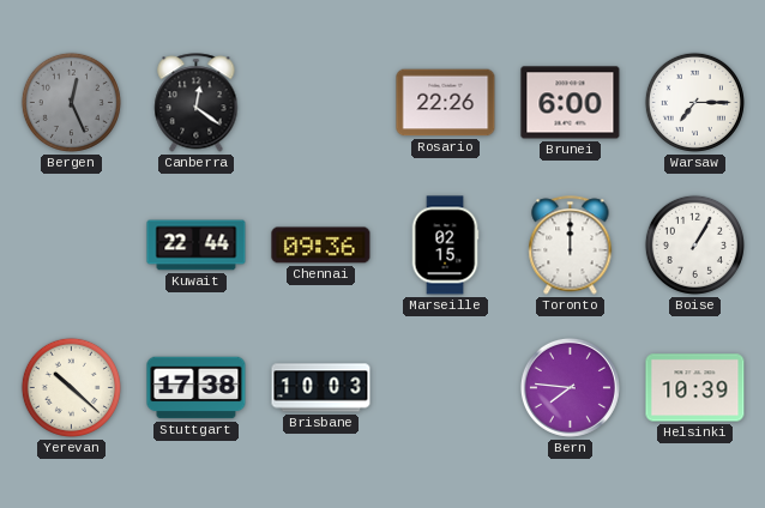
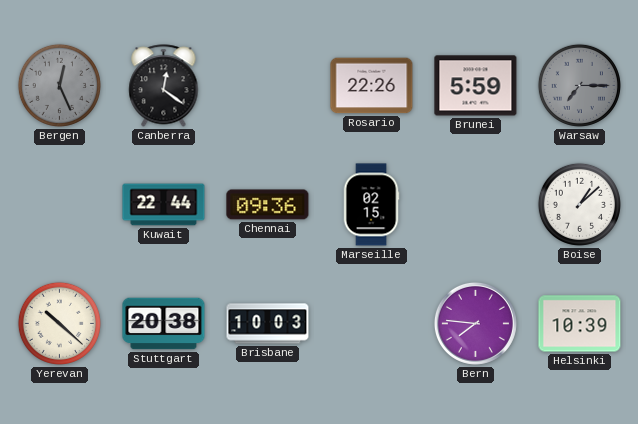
Brunei: 6:00 -> 5:59 (476, 86)
Warsaw dial: white -> grey (579, 85)
Toronto: 12:00 -> none (571, 246)
Boise: 1:05 -> 1:08 (579, 204)
Stuttgart: 17:38 -> 20:38 (164, 324)
